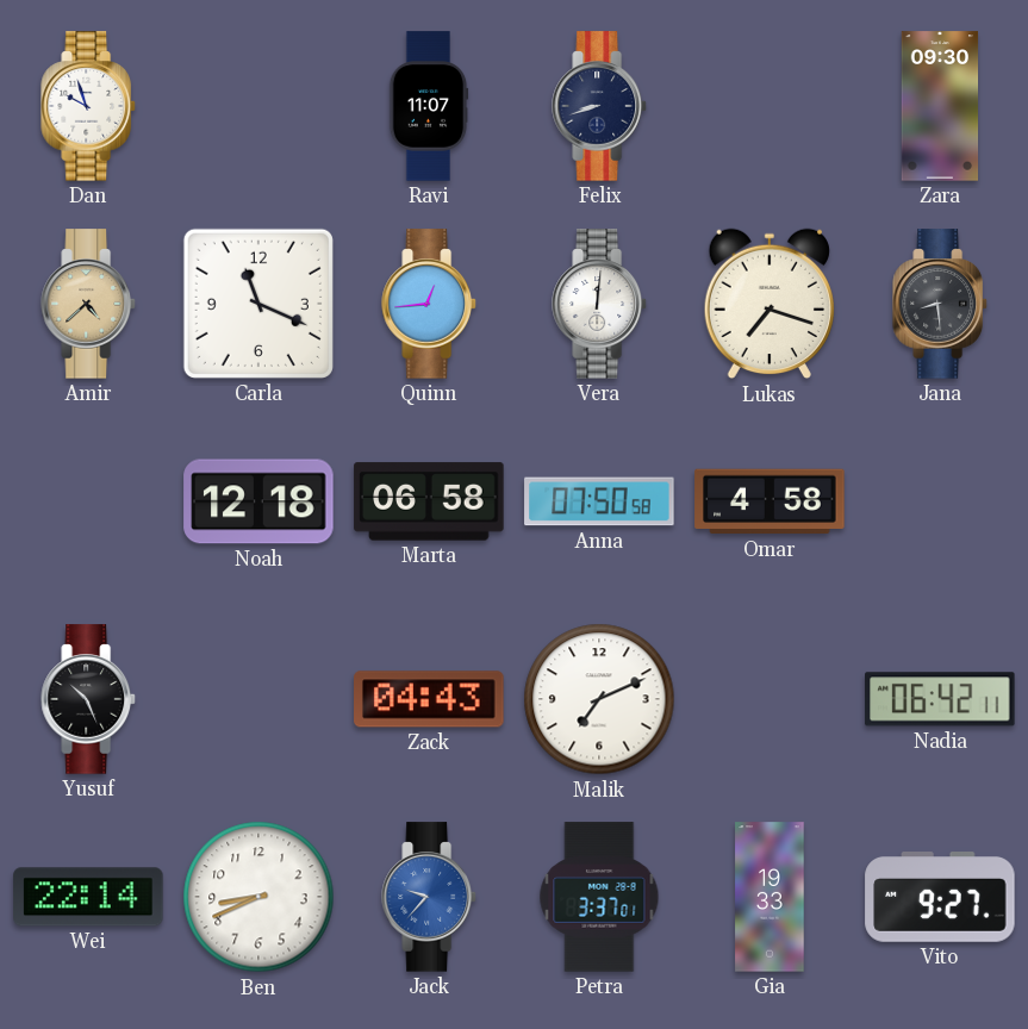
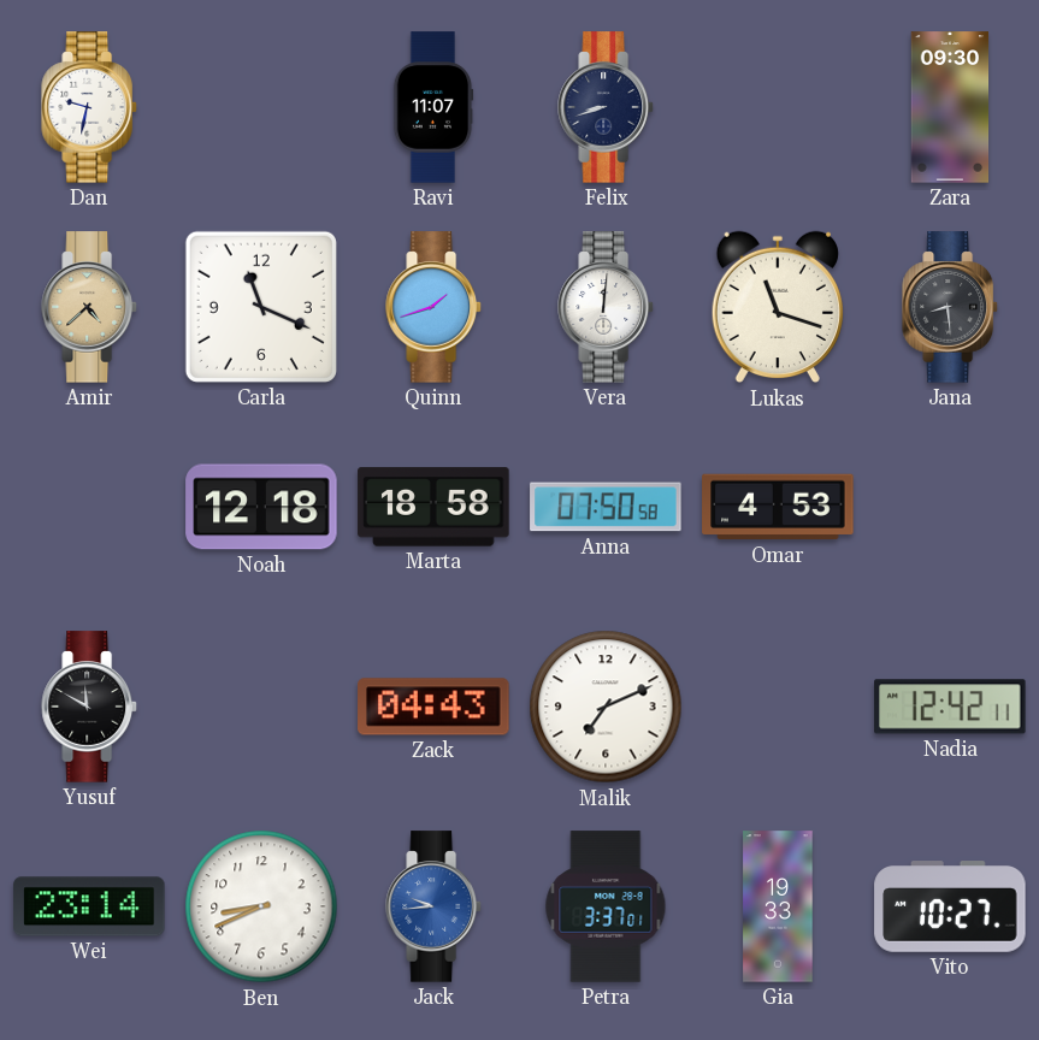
Dan: 9:57 -> 9:32 (89, 107)
Quinn: 12:44 -> 1:42 (433, 307)
Lukas: 7:18 -> 11:18 (777, 307)
Marta: 06:58 -> 18:58 (433, 507)
Omar: 4:58 -> 4:53 (778, 507)
Yusuf: 10:26 -> 11:50 (89, 707)
Nadia: 06:42 -> 12:42 (950, 707)
Wei: 22:14 -> 23:14 (89, 906)
Jack: 9:37 -> 9:44 (433, 906)
Vito: 9:27 -> 10:27 (950, 906)
